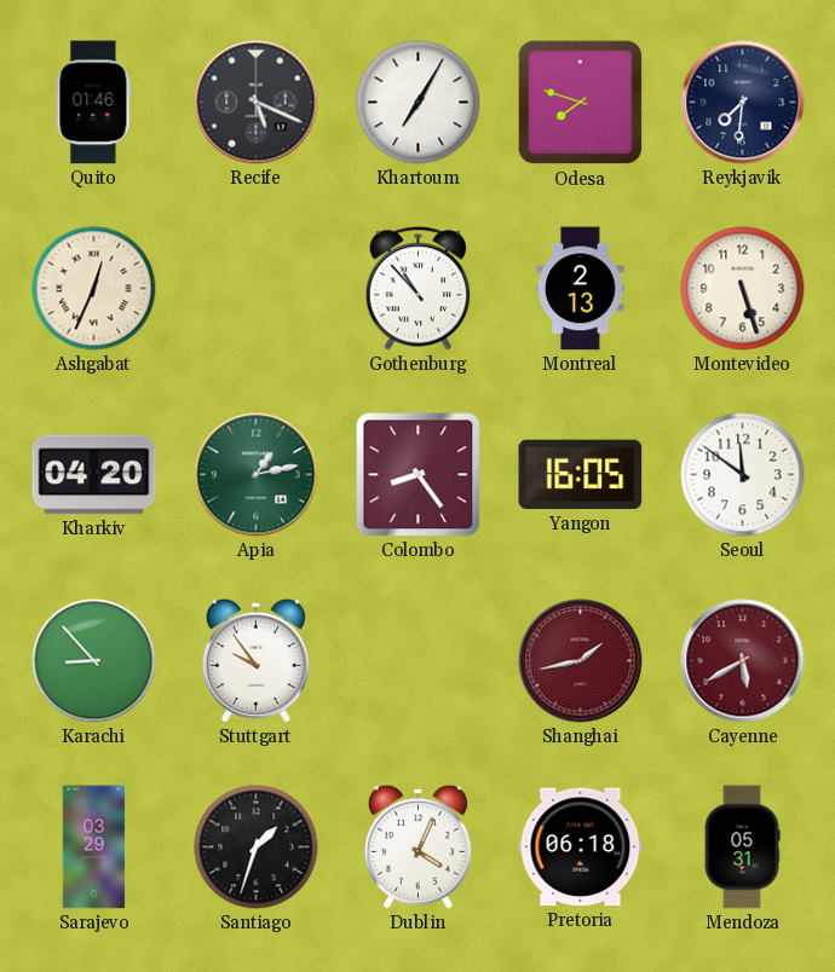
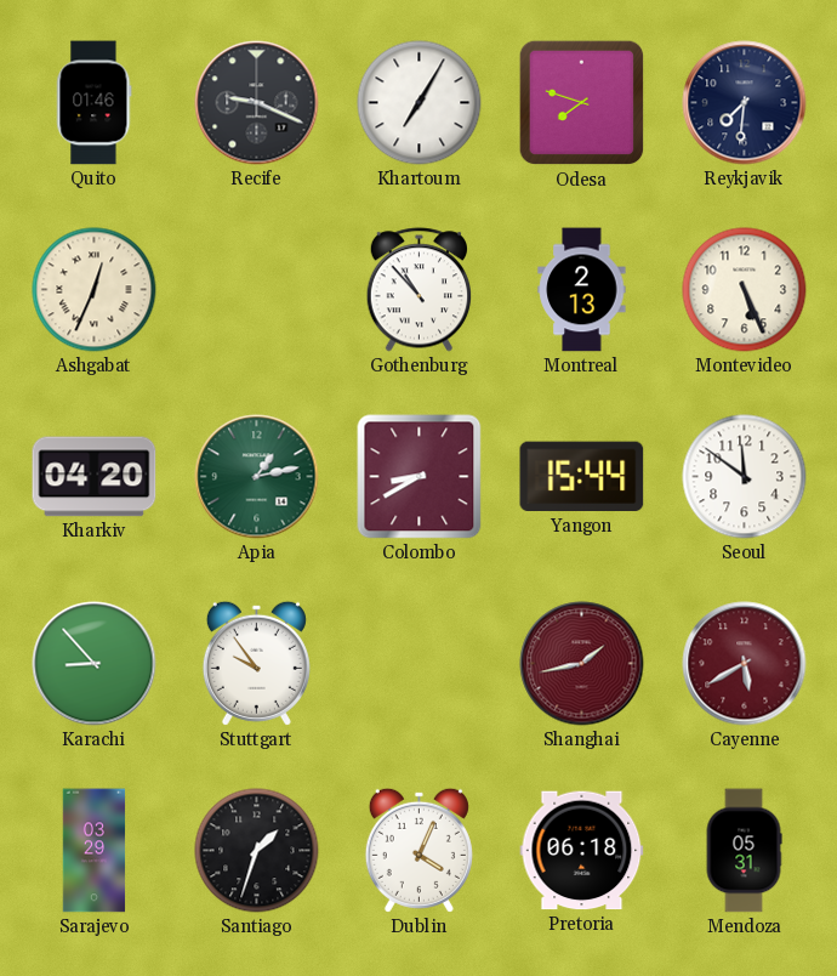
Recife: 5:19 -> 9:19 (257, 103)
Montevideo: 5:27 -> 5:26 (745, 290)
Colombo: 8:24 -> 8:40 (420, 477)
Yangon: 16:05 -> 15:44 (582, 477)
